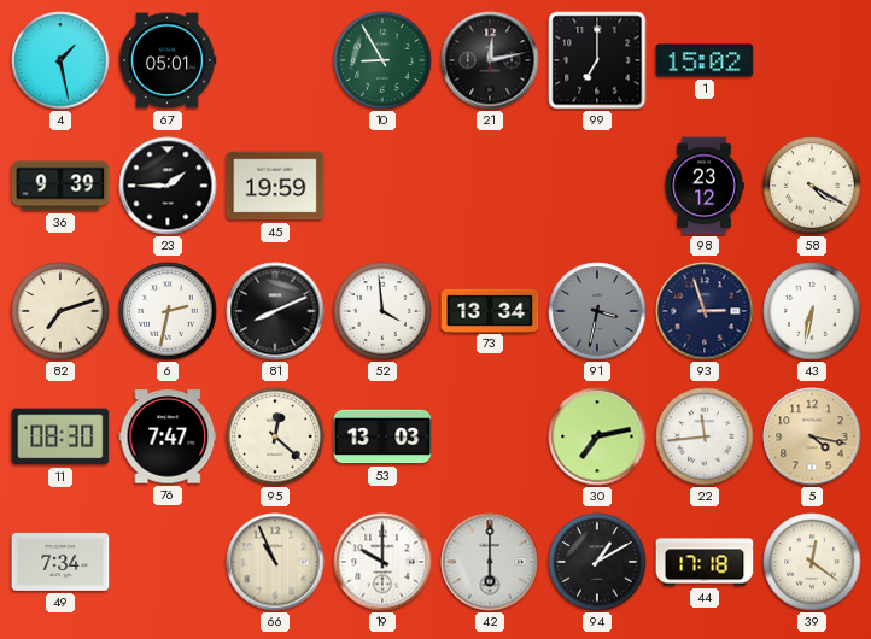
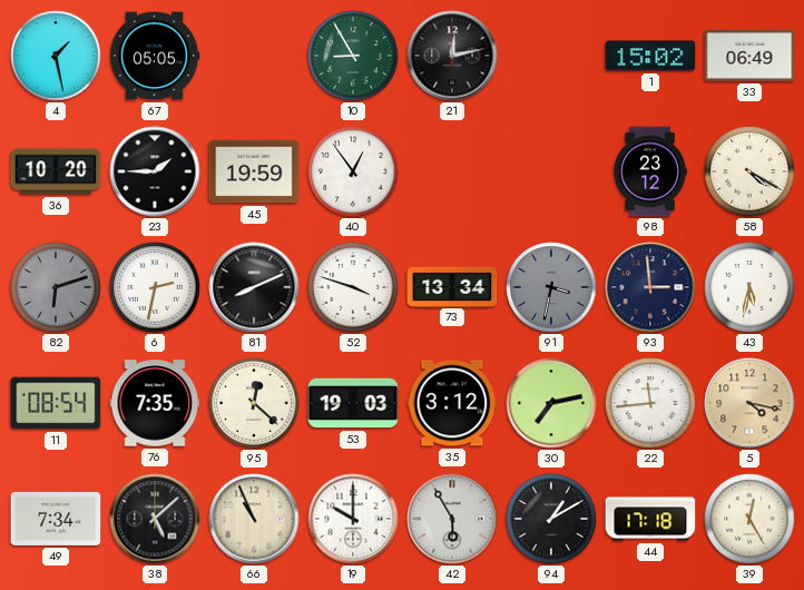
67: 05:01 -> 05:05 (155, 56)
99: 7:00 -> none (597, 60)
33: none -> 06:49 (749, 56)
36: 9:39 -> 10:20 (56, 171)
40: none -> 12:54 (353, 171)
82: 7:12 -> 6:12 (56, 287)
82 dial: cream -> grey (56, 287)
52: 3:59 -> 3:48 (353, 287)
93: 2:57 -> 2:59 (650, 287)
43: 6:32 -> 5:32 (749, 287)
11: 08:30 -> 08:54 (56, 403)
76: 7:47 -> 7:35 (155, 403)
53: 13:03 -> 19:03 (353, 403)
35: none -> 3:12 (452, 403)
38: none -> 5:08 (155, 519)
42: 6:00 -> 5:55 (452, 519)
39: 12:21 -> 12:25 (749, 519)
